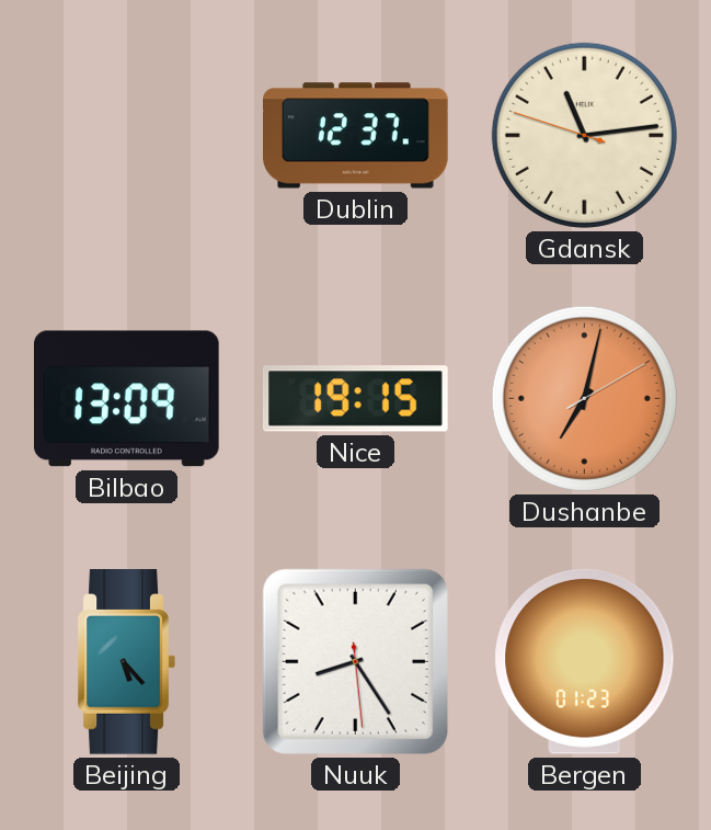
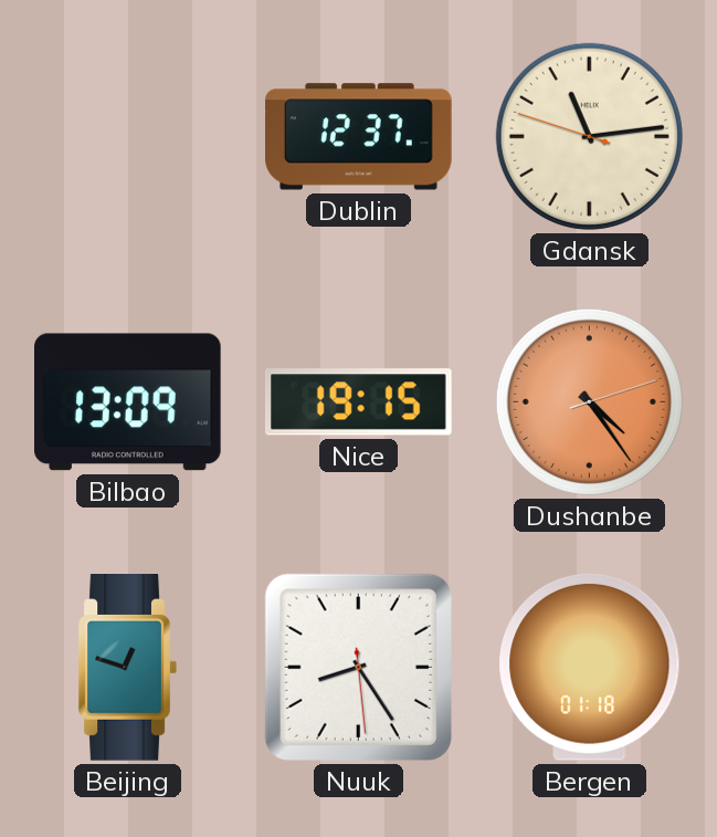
Dushanbe: 7:02 -> 4:24 (589, 401)
Beijing: 5:23 -> 12:48 (127, 668)
Bergen: 01:23 -> 01:18 (590, 667)
